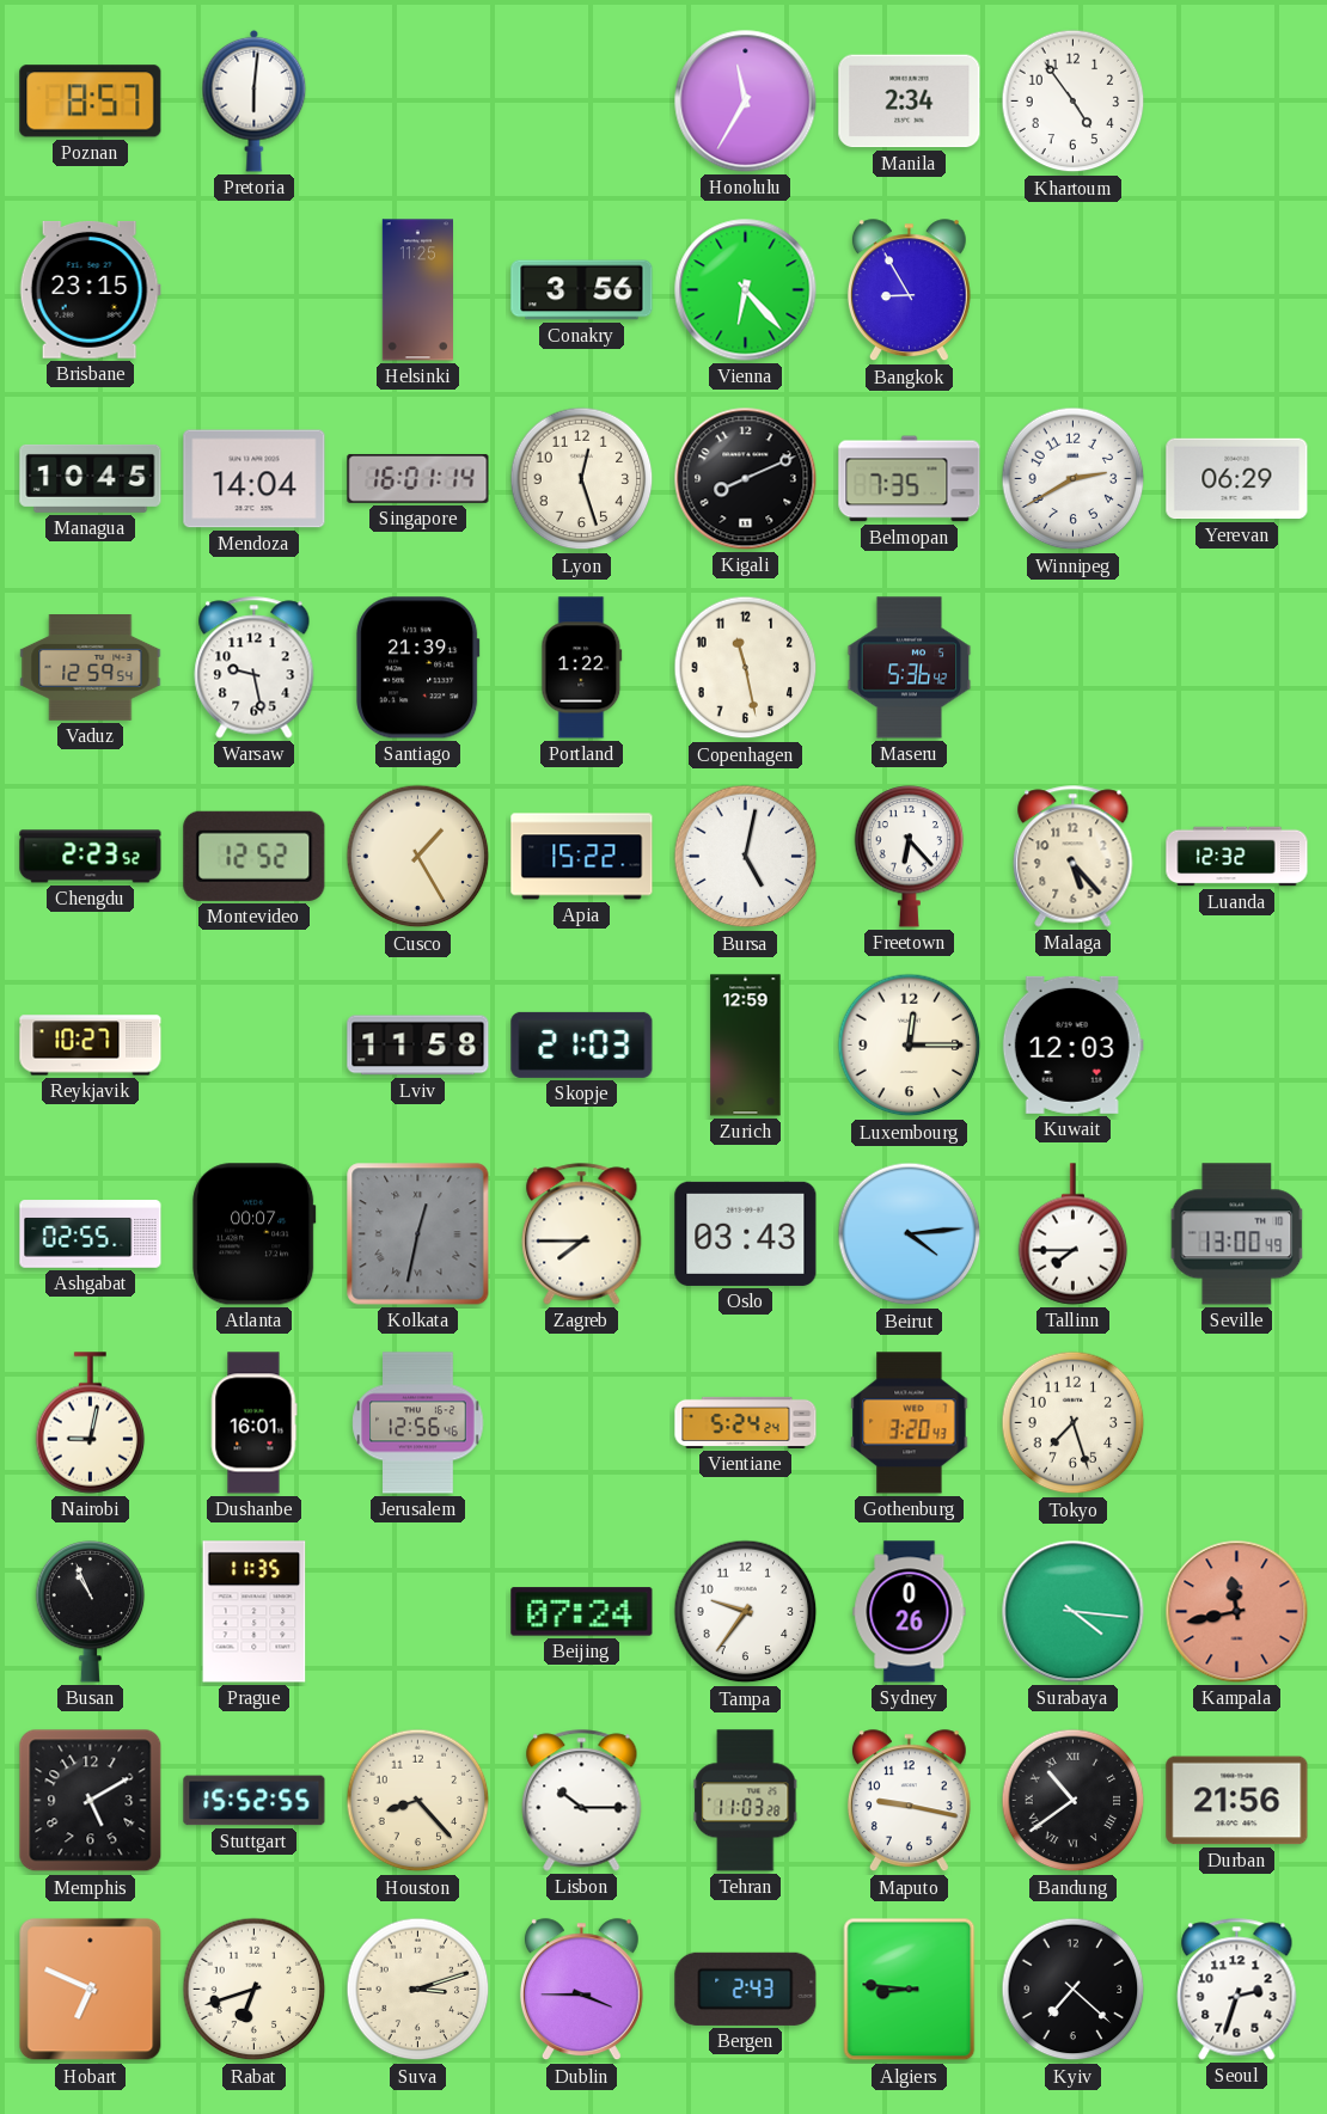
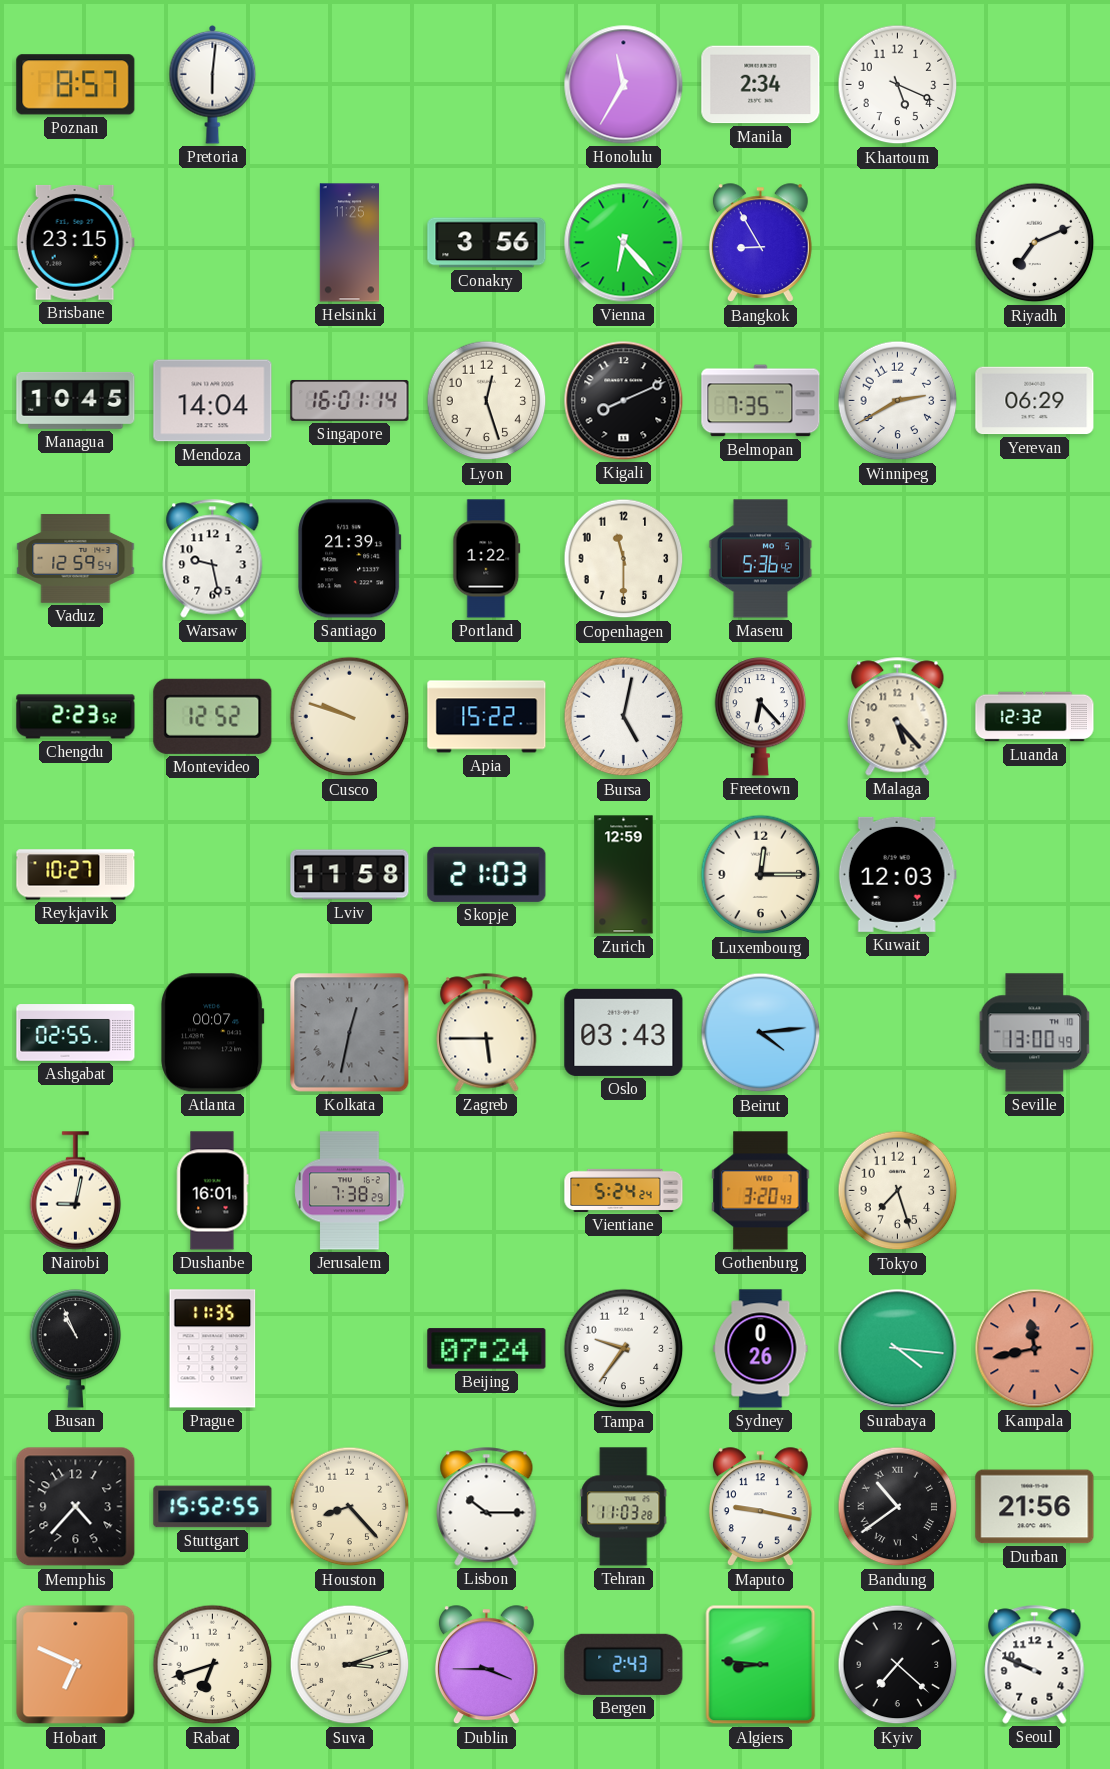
Khartoum: 4:54 -> 5:19 (898, 85)
Riyadh: none -> 7:11 (1035, 243)
Copenhagen: 11:28 -> 11:30 (624, 559)
Cusco: 1:25 -> 9:48 (350, 717)
Zagreb: 7:45 -> 5:45 (487, 1033)
Tallinn: 7:45 -> none (1074, 1234)
Jerusalem: 12:56 -> 7:38 (350, 1191)
Memphis: 5:10 -> 4:37 (76, 1507)
Seoul: 2:33 -> 9:49 (1035, 1665)
